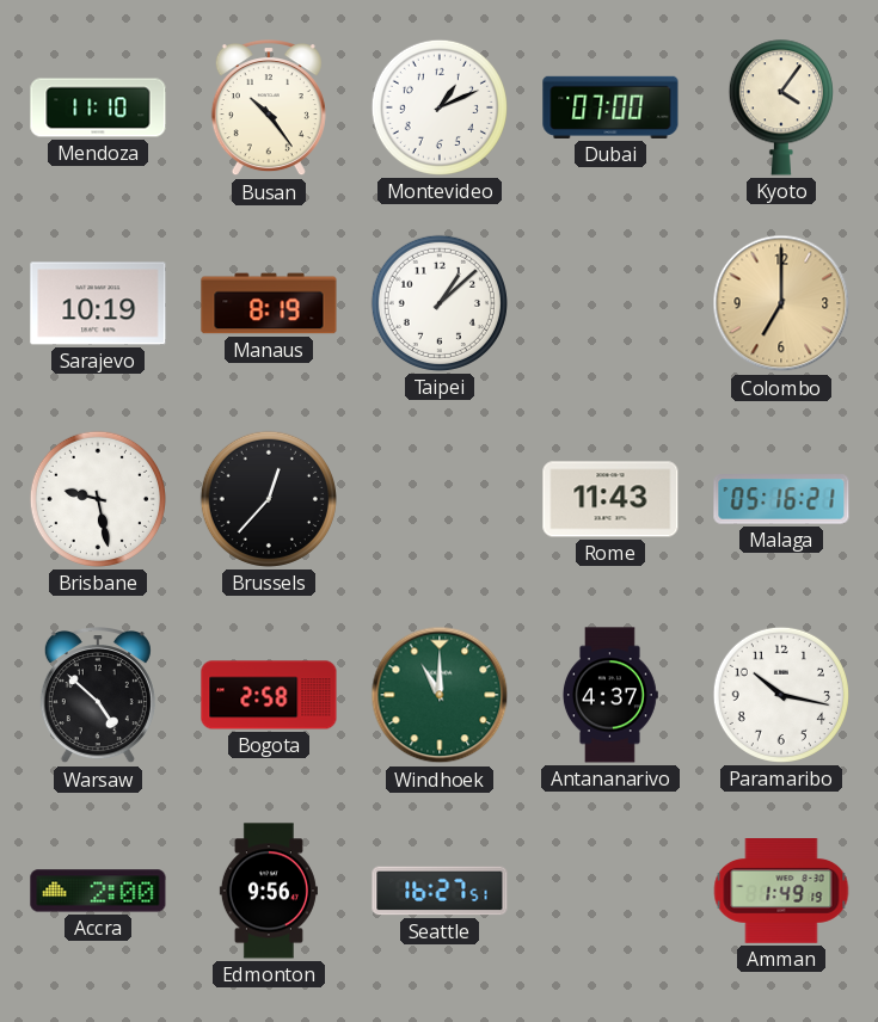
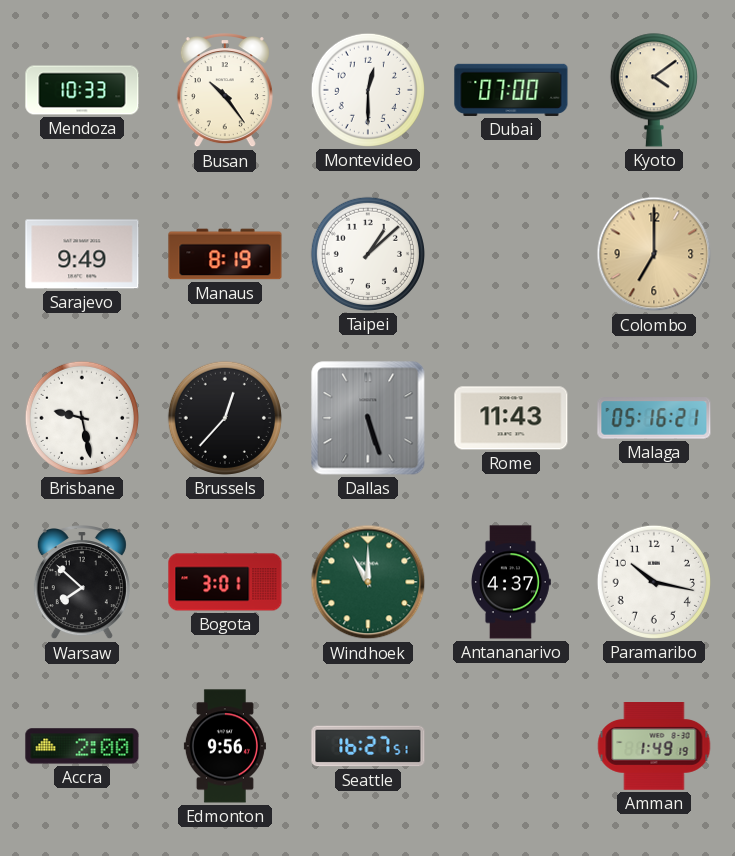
Mendoza: 11:10 -> 10:33 (82, 90)
Montevideo: 1:11 -> 12:30 (368, 90)
Kyoto: 4:06 -> 4:09 (654, 90)
Sarajevo: 10:19 -> 9:49 (82, 254)
Dallas: none -> 5:27 (368, 418)
Warsaw: 4:52 -> 7:52 (82, 583)
Bogota: 2:58 -> 3:01 (225, 582)
